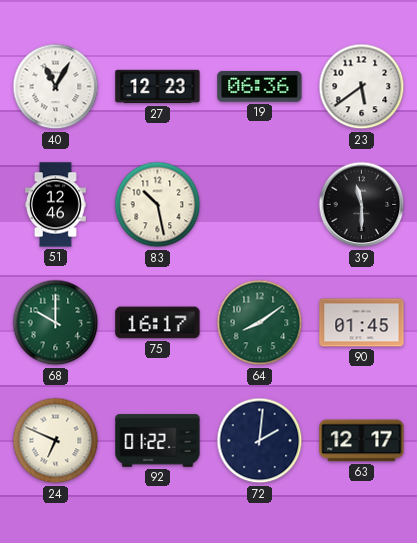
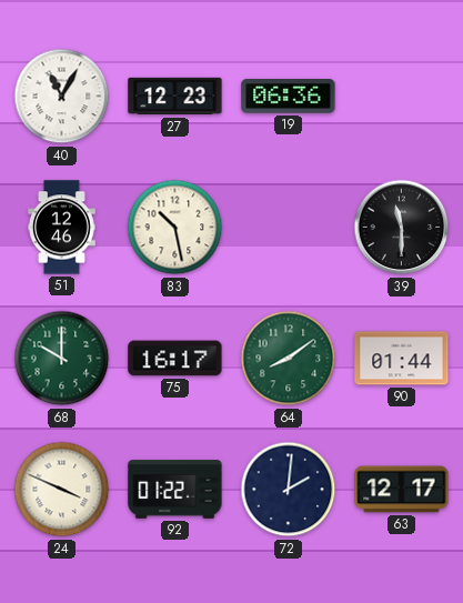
23: 5:39 -> none (362, 87)
90: 01:45 -> 01:44 (402, 359)
24: 6:49 -> 3:49 (62, 490)
